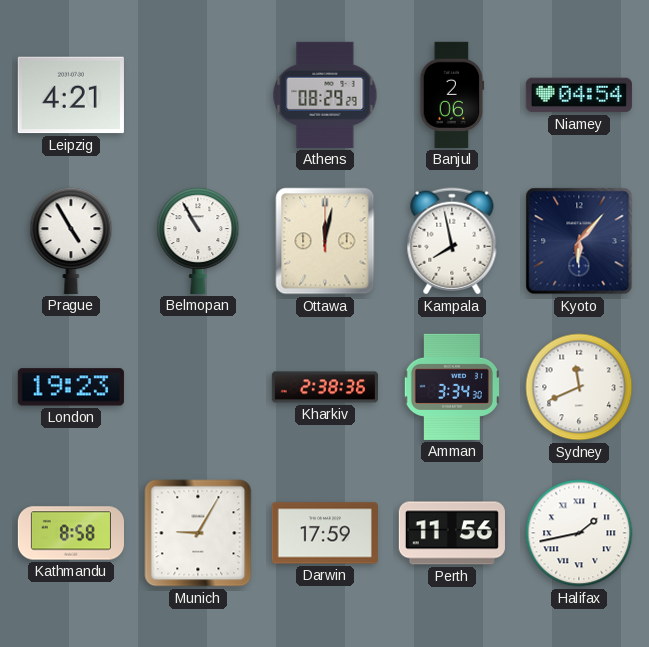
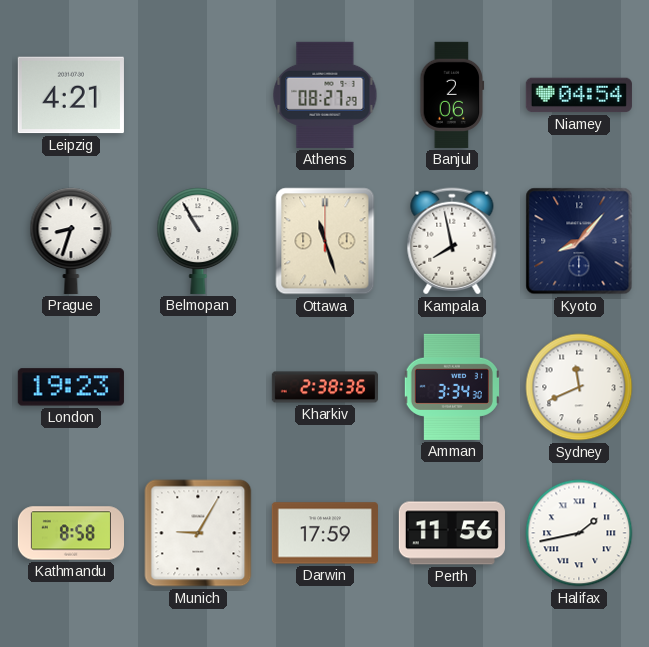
Athens: 08:29 -> 08:27 (325, 95)
Prague: 4:55 -> 8:33 (71, 241)
Ottawa: 12:02 -> 11:27 (325, 241)
Kyoto: 6:07 -> 8:07 (579, 241)
